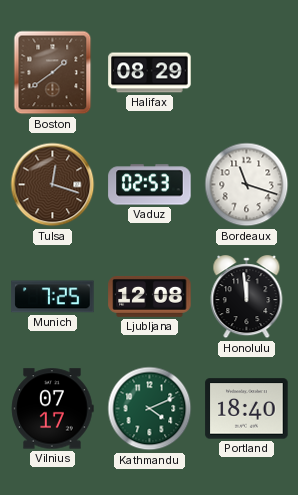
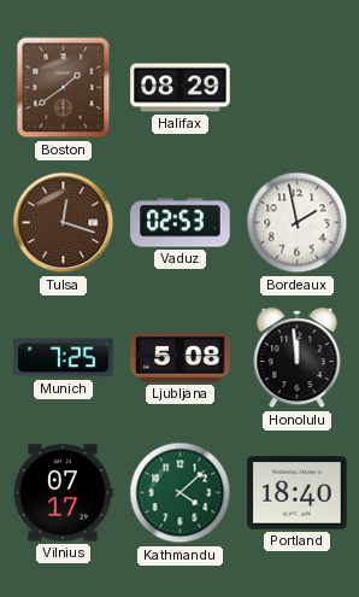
Bordeaux: 11:18 -> 1:58 (298, 223)
Ljubljana: 12:08 -> 5:08 (181, 358)
Kathmandu: 4:11 -> 4:08 (181, 493)
